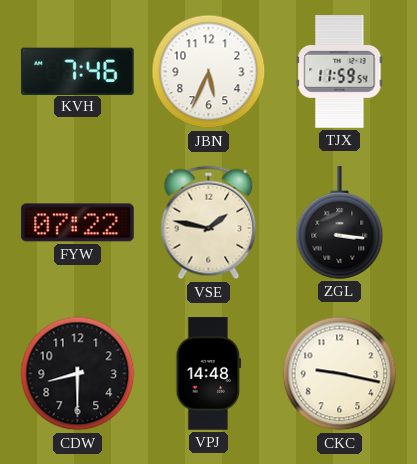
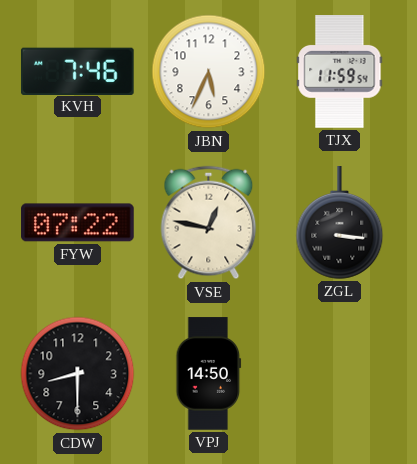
VSE: 1:47 -> 12:47 (209, 223)
VPJ: 14:48 -> 14:50 (209, 374)
CKC: 9:17 -> none (340, 374)
